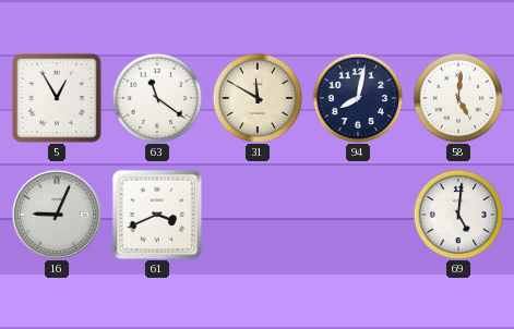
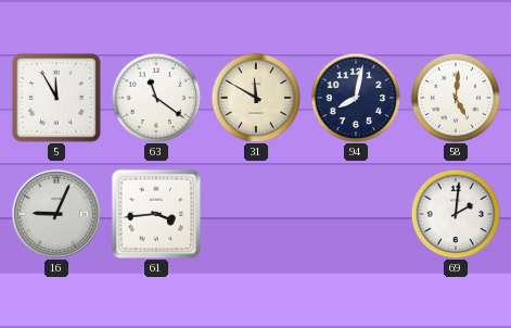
5: 12:55 -> 11:55 (56, 98)
61: 3:41 -> 3:44 (156, 214)
69: 5:01 -> 2:01 (456, 214)
